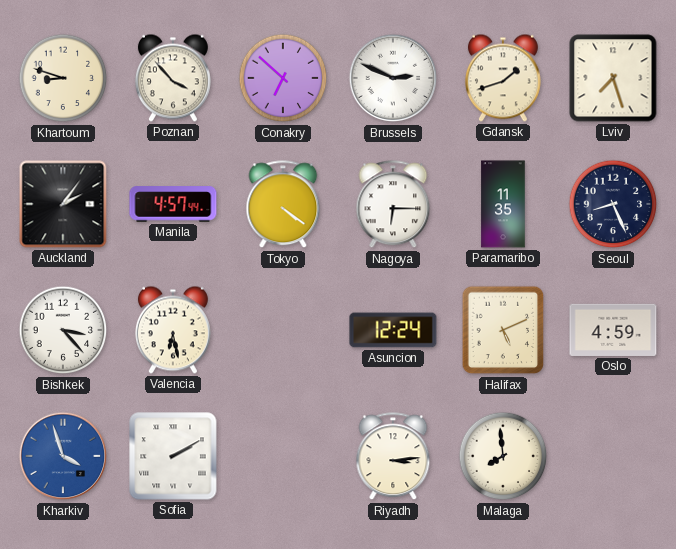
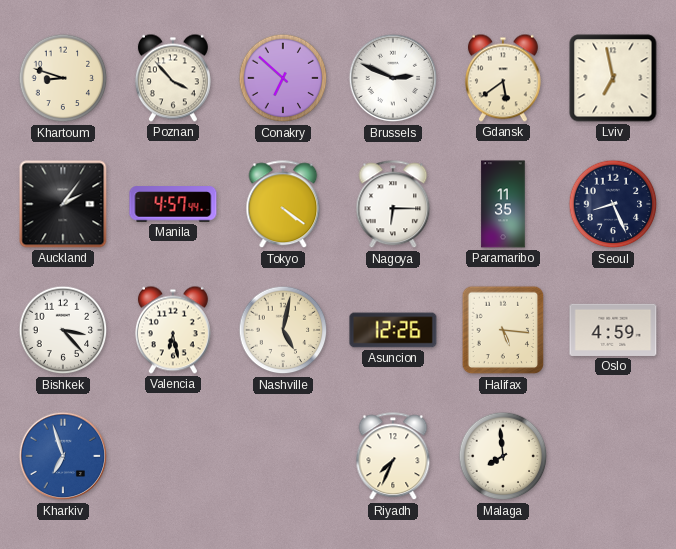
Gdansk: 1:42 -> 5:39 (503, 78)
Lviv: 7:27 -> 6:58 (613, 78)
Nashville: none -> 5:02 (283, 330)
Asuncion: 12:24 -> 12:26 (393, 330)
Halifax: 5:11 -> 5:16 (503, 330)
Kharkiv: 3:57 -> 6:57 (63, 456)
Sofia: 2:10 -> none (173, 456)
Riyadh: 3:14 -> 7:34 (393, 457)
